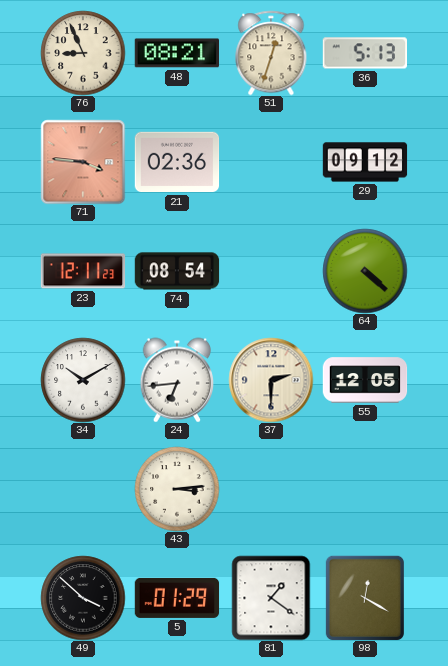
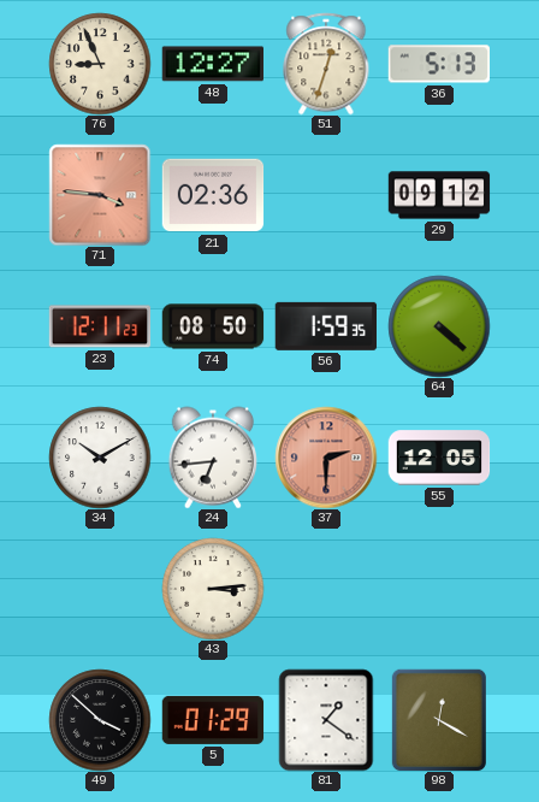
48: 08:21 -> 12:27 (212, 64)
74: 08:54 -> 08:50 (213, 326)
56: none -> 1:59 (325, 326)
37 dial: cream -> salmon (326, 458)
